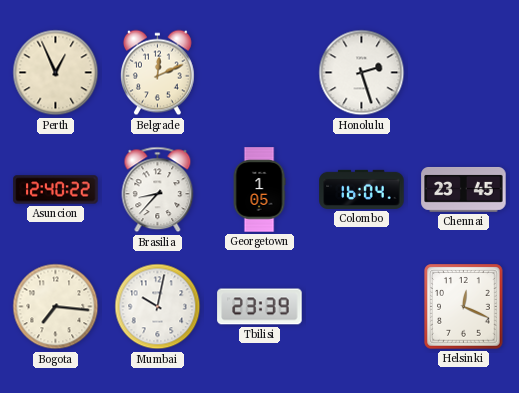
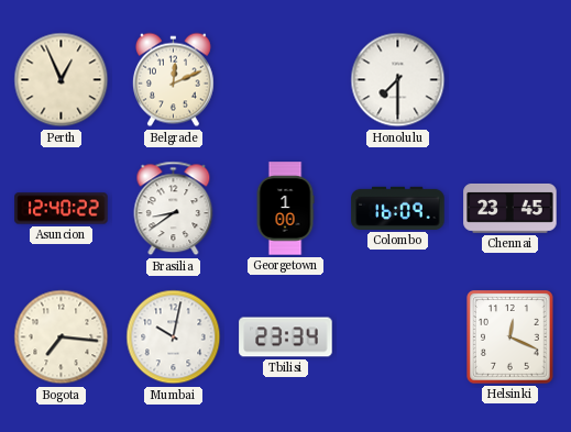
Honolulu: 2:27 -> 7:30 (398, 80)
Brasilia: 8:37 -> 8:39 (174, 209)
Georgetown: 1:05 -> 1:00 (285, 209)
Colombo: 16:04 -> 16:09 (398, 208)
Tbilisi: 23:39 -> 23:34 (286, 337)
